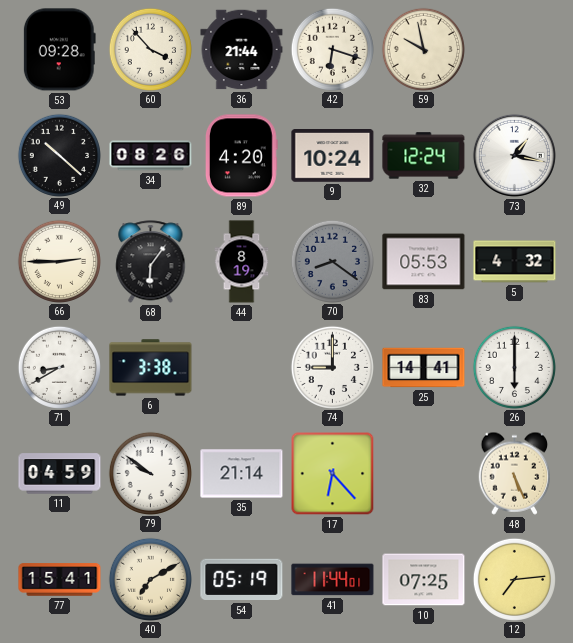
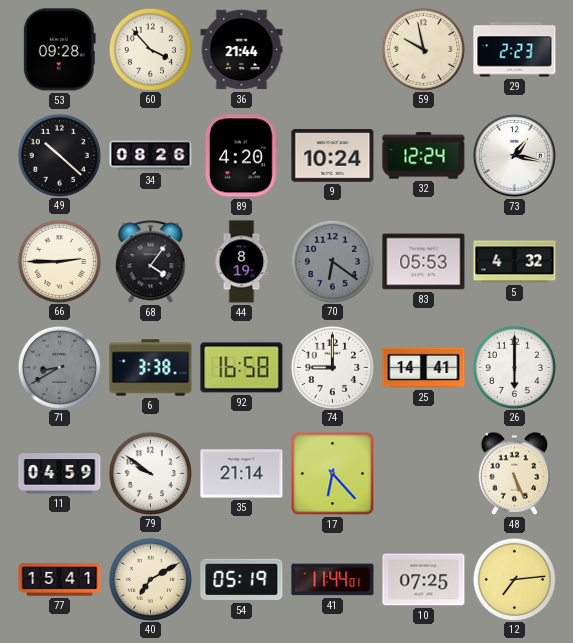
42: 6:18 -> none (332, 49)
29: none -> 2:23 (515, 50)
68: 6:06 -> 4:06 (151, 262)
70: 8:21 -> 6:21 (332, 261)
71 dial: white -> grey (59, 367)
92: none -> 16:58 (242, 368)
